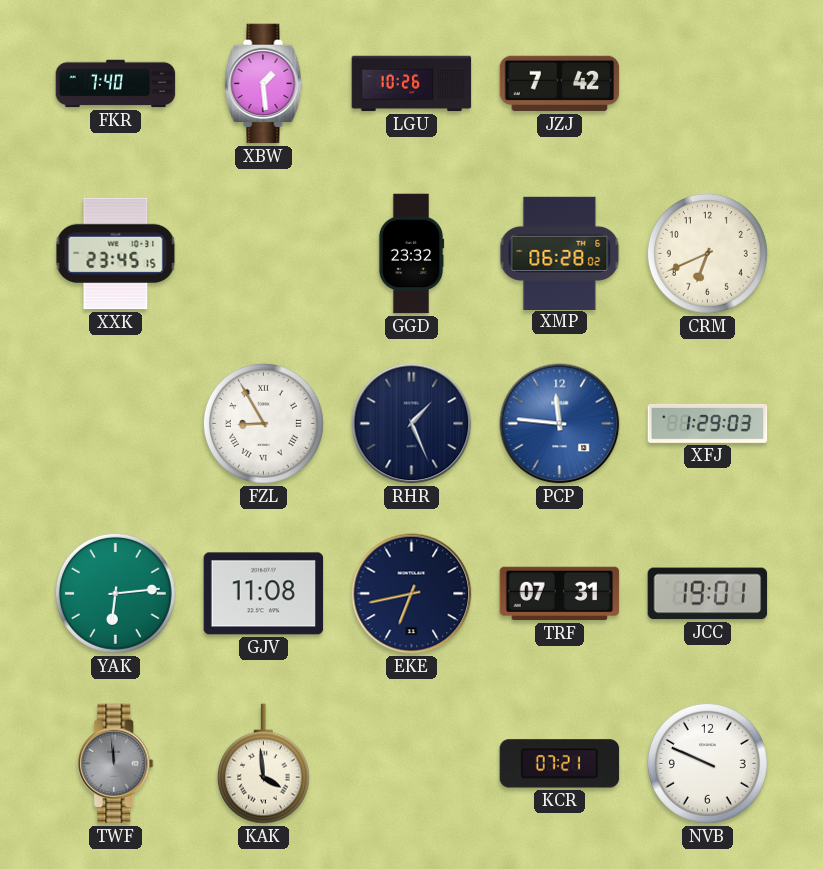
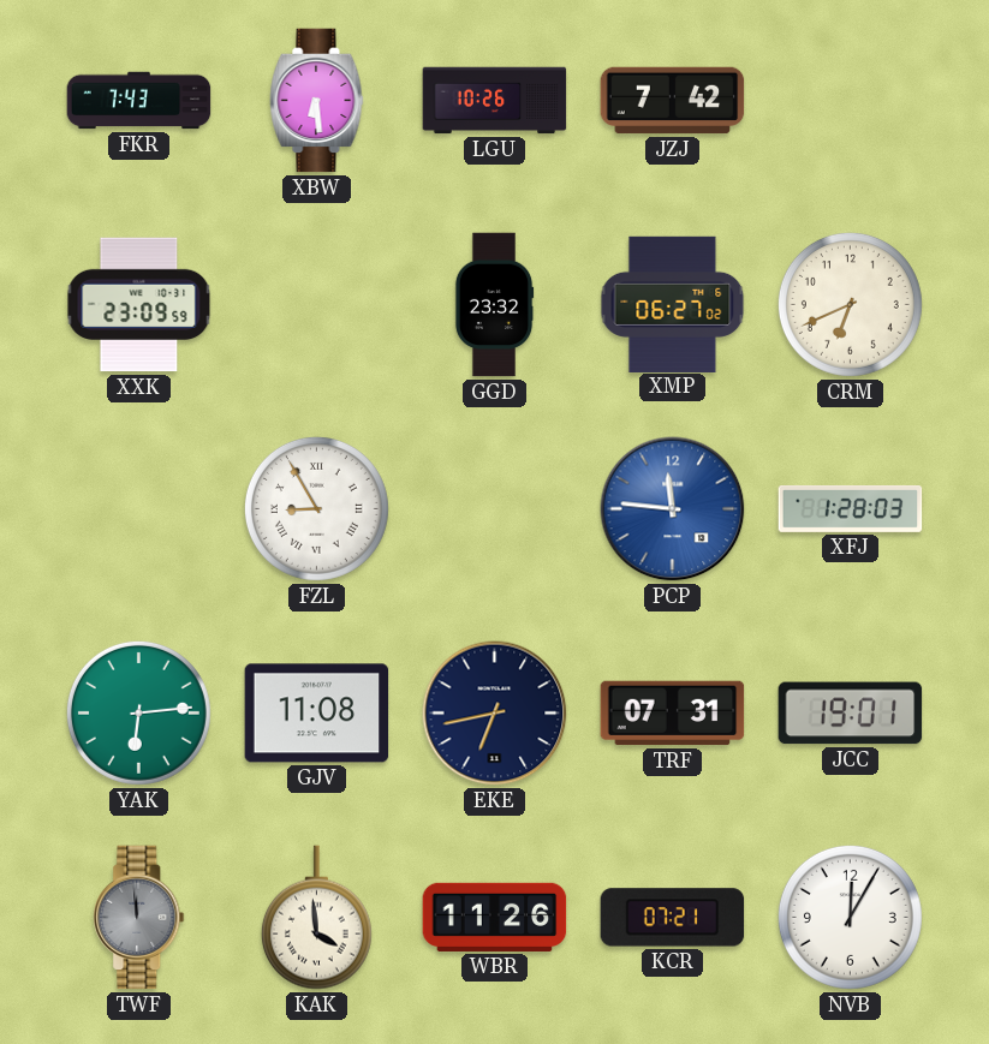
FKR: 7:40 -> 7:43 (139, 101)
XBW: 1:29 -> 6:29 (317, 101)
XXK: 23:45 -> 23:09 (139, 305)
XMP: 06:28 -> 06:27 (673, 304)
RHR: 1:26 -> none (412, 424)
XFJ: 1:29 -> 1:28 (851, 508)
WBR: none -> 11:26 (495, 917)
NVB: 9:49 -> 12:05 (850, 917)
